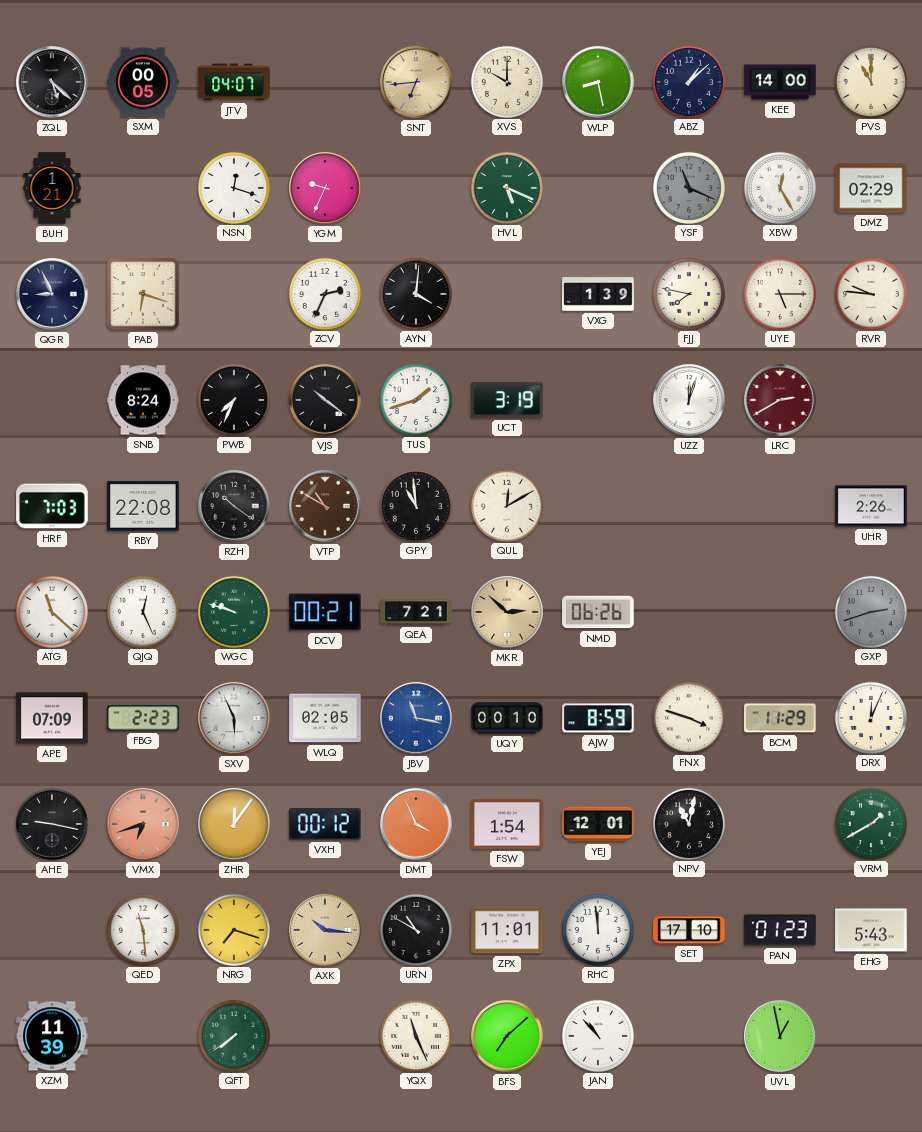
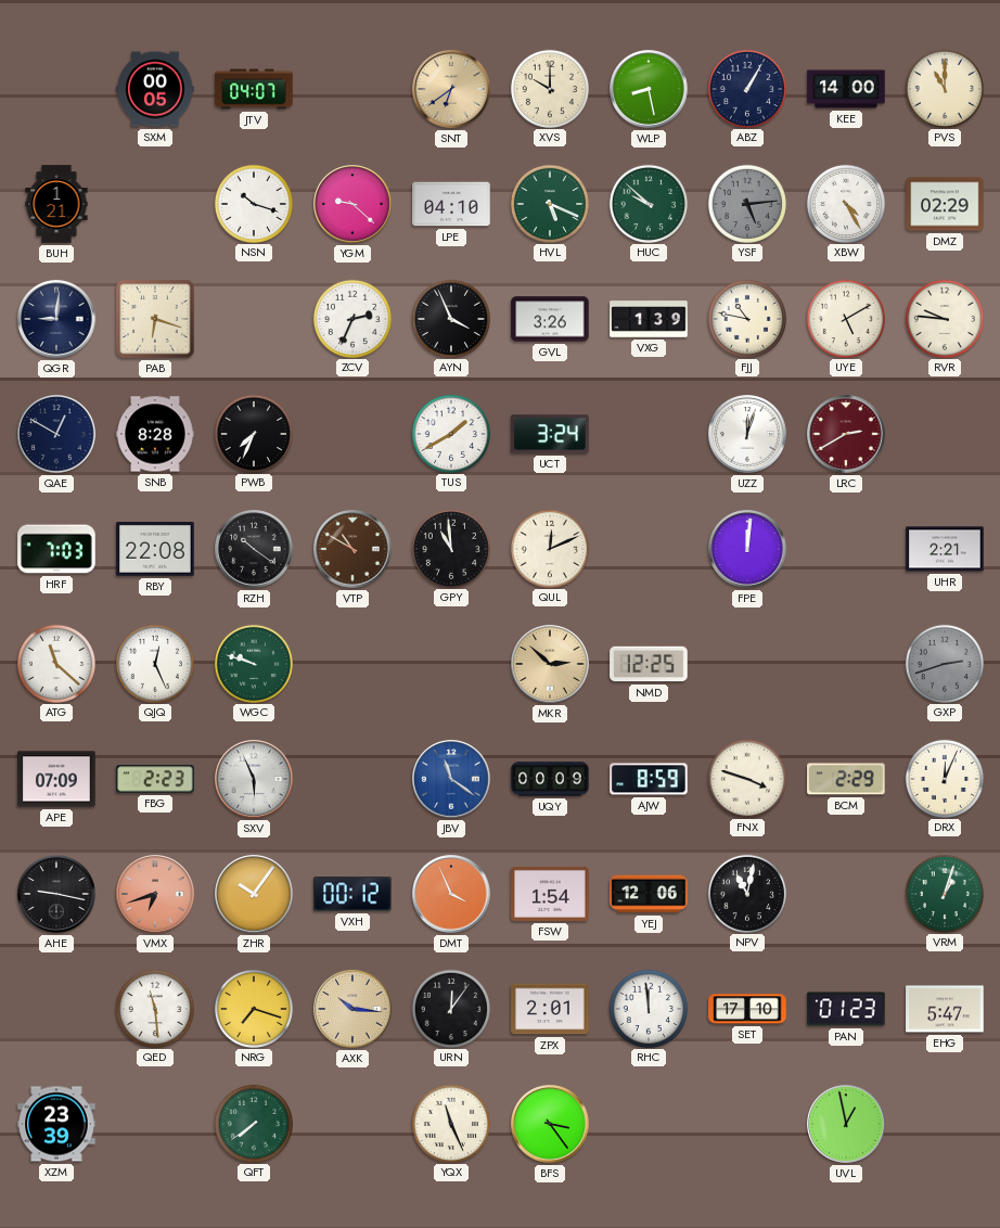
ZQL: 5:22 -> none (52, 82)
SNT: 6:44 -> 6:39 (451, 89)
ABZ: 1:08 -> 1:05 (746, 88)
NSN: 12:18 -> 10:18 (253, 203)
YGM: 9:34 -> 9:22 (352, 204)
LPE: none -> 04:10 (451, 204)
HUC: none -> 9:52 (648, 203)
YSF: 11:19 -> 5:14 (746, 203)
XBW: 12:25 -> 4:25 (845, 203)
QGR: 8:56 -> 9:01 (56, 319)
AYN: 4:01 -> 3:56 (450, 318)
GVL: none -> 3:26 (550, 319)
FJJ: 7:47 -> 10:47 (746, 318)
UYE: 5:15 -> 5:10 (845, 318)
QAE: none -> 12:50 (56, 434)
SNB: 8:24 -> 8:28 (155, 434)
VJS: 10:21 -> none (325, 400)
TUS: 1:42 -> 1:40 (450, 433)
UCT: 3:19 -> 3:24 (550, 434)
QUL: 12:10 -> 12:11 (549, 548)
FPE: none -> 12:01 (747, 549)
UHR: 2:26 -> 2:21 (945, 549)
DCV: 00:21 -> none (325, 612)
QEA: 7:21 -> none (416, 612)
NMD: 06:26 -> 12:25 (649, 664)
WLQ: 02:05 -> none (325, 718)
JBV: 11:17 -> 11:21 (451, 779)
UQY: 00:10 -> 00:09 (550, 779)
BCM: 11:29 -> 2:29 (846, 779)
ZHR: 12:06 -> 10:06 (254, 894)
YEJ: 12:01 -> 12:06 (649, 894)
VRM: 1:40 -> 1:03 (944, 893)
URN: 10:50 -> 12:06 (450, 1008)
ZPX: 11:01 -> 2:01 (550, 1009)
EHG: 5:43 -> 5:47 (945, 1009)
XZM: 11:39 -> 23:39 (56, 1124)
BFS: 7:08 -> 3:24 (550, 1124)
JAN: 10:53 -> none (597, 1035)
